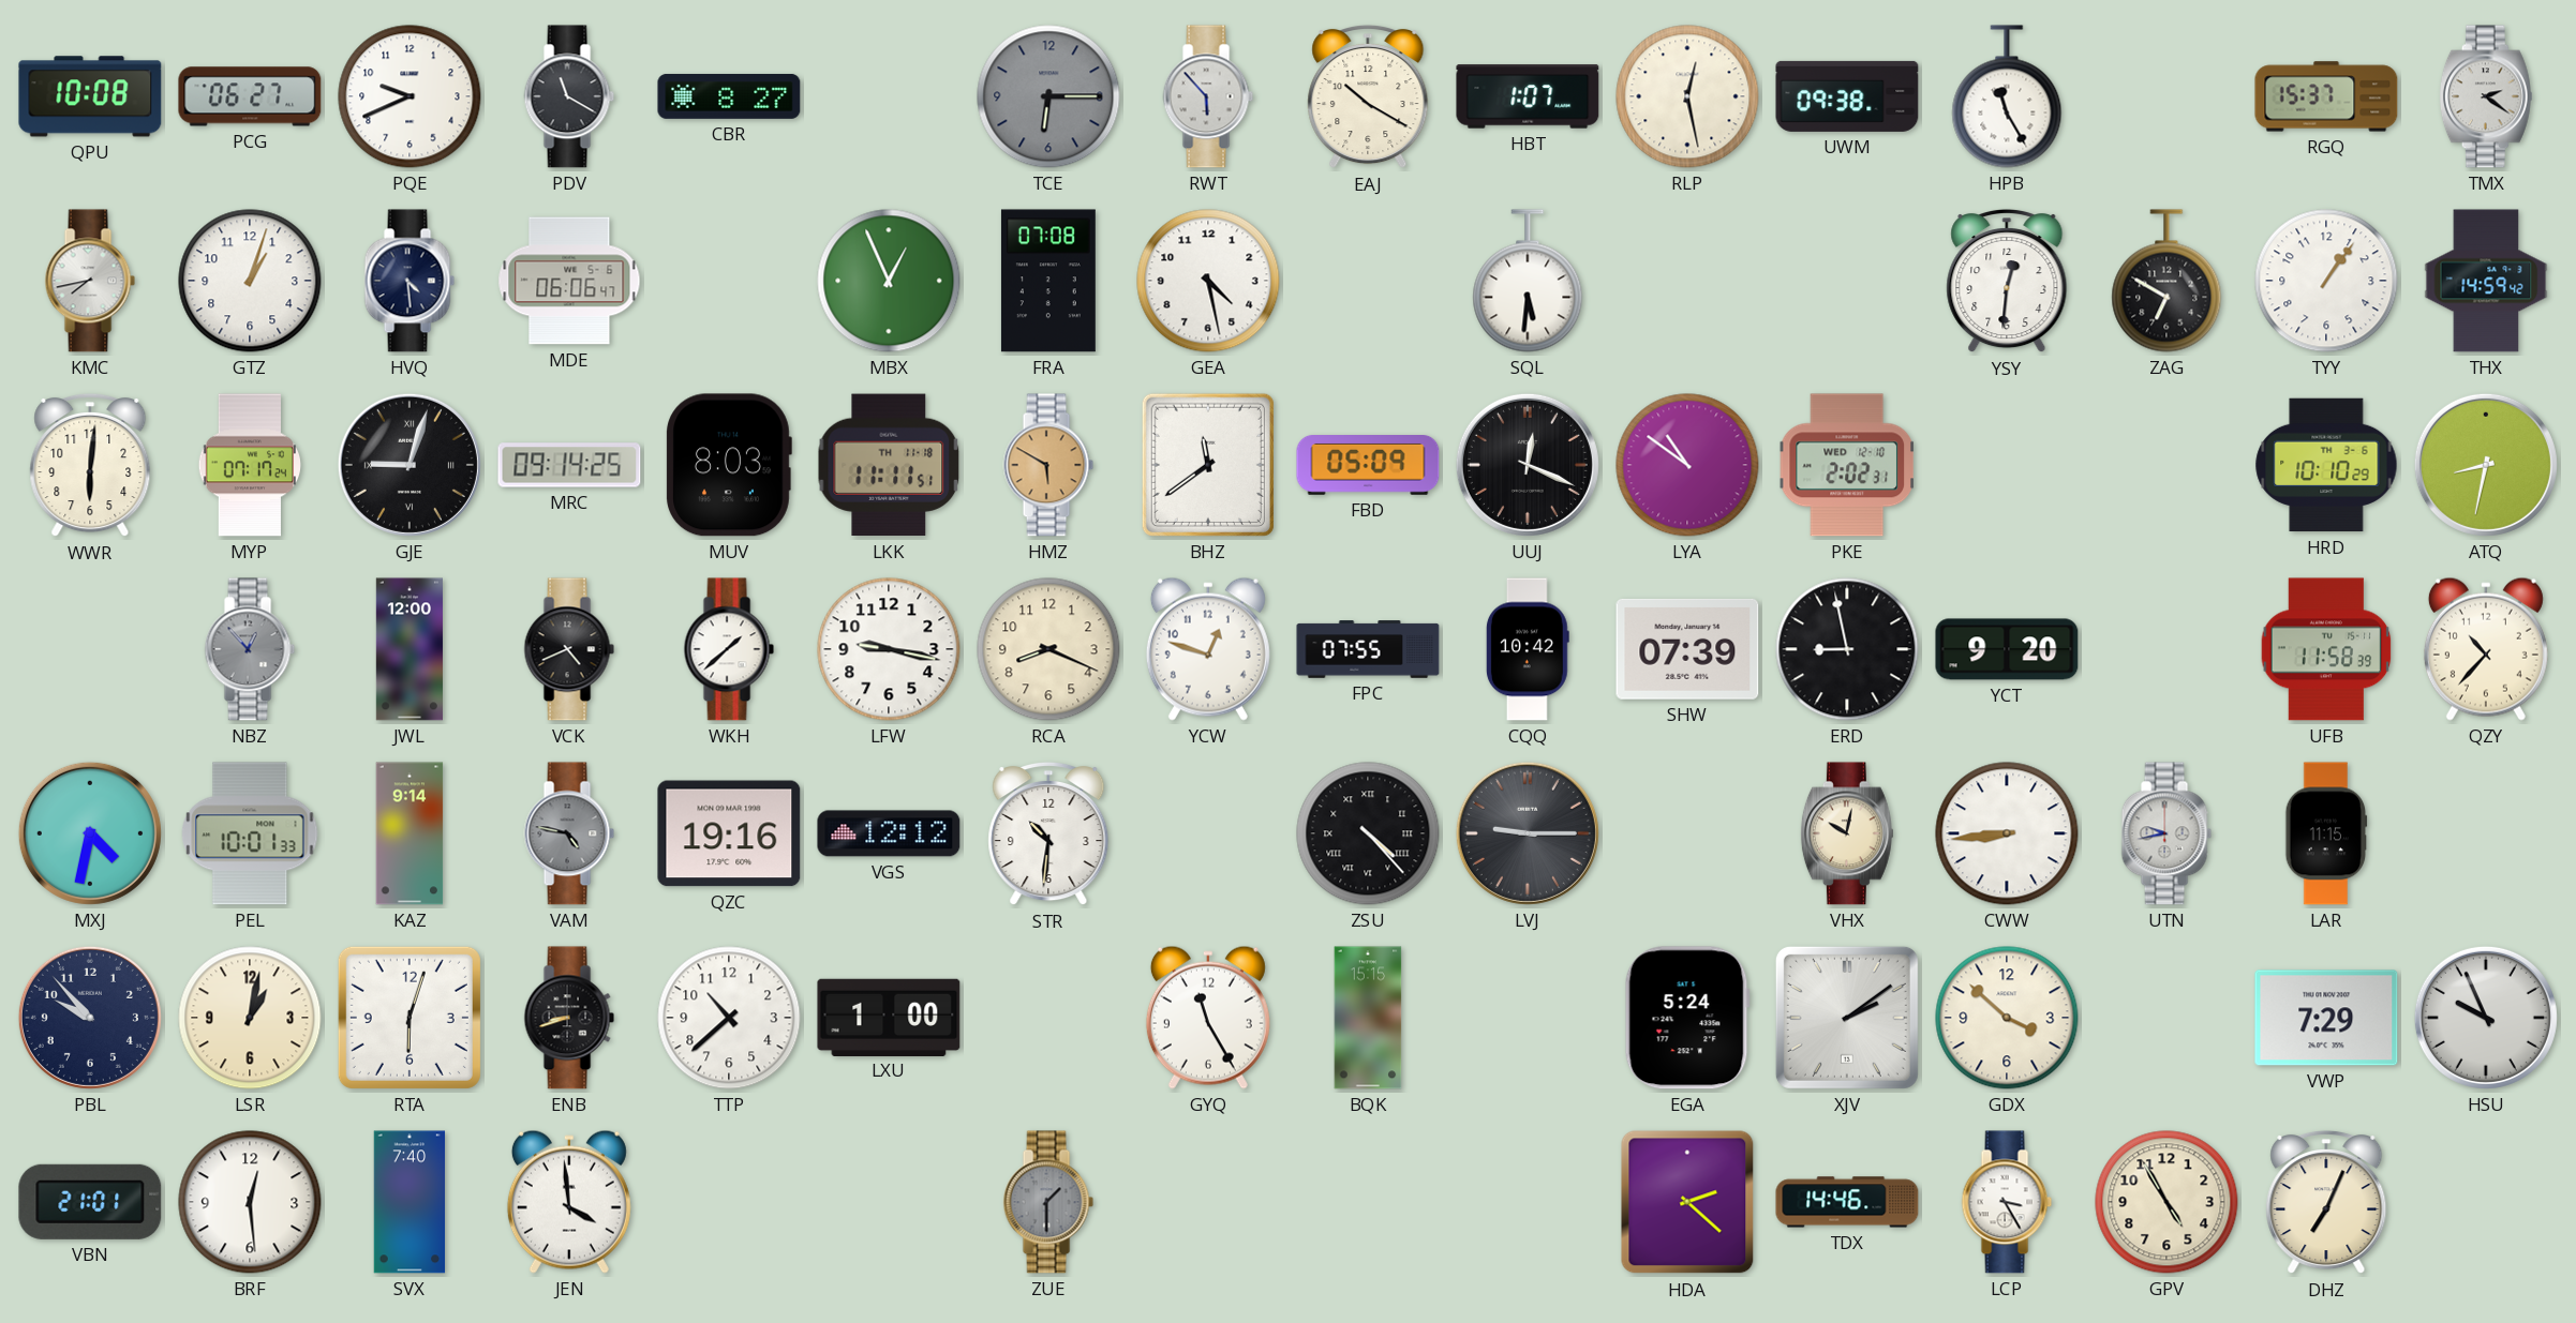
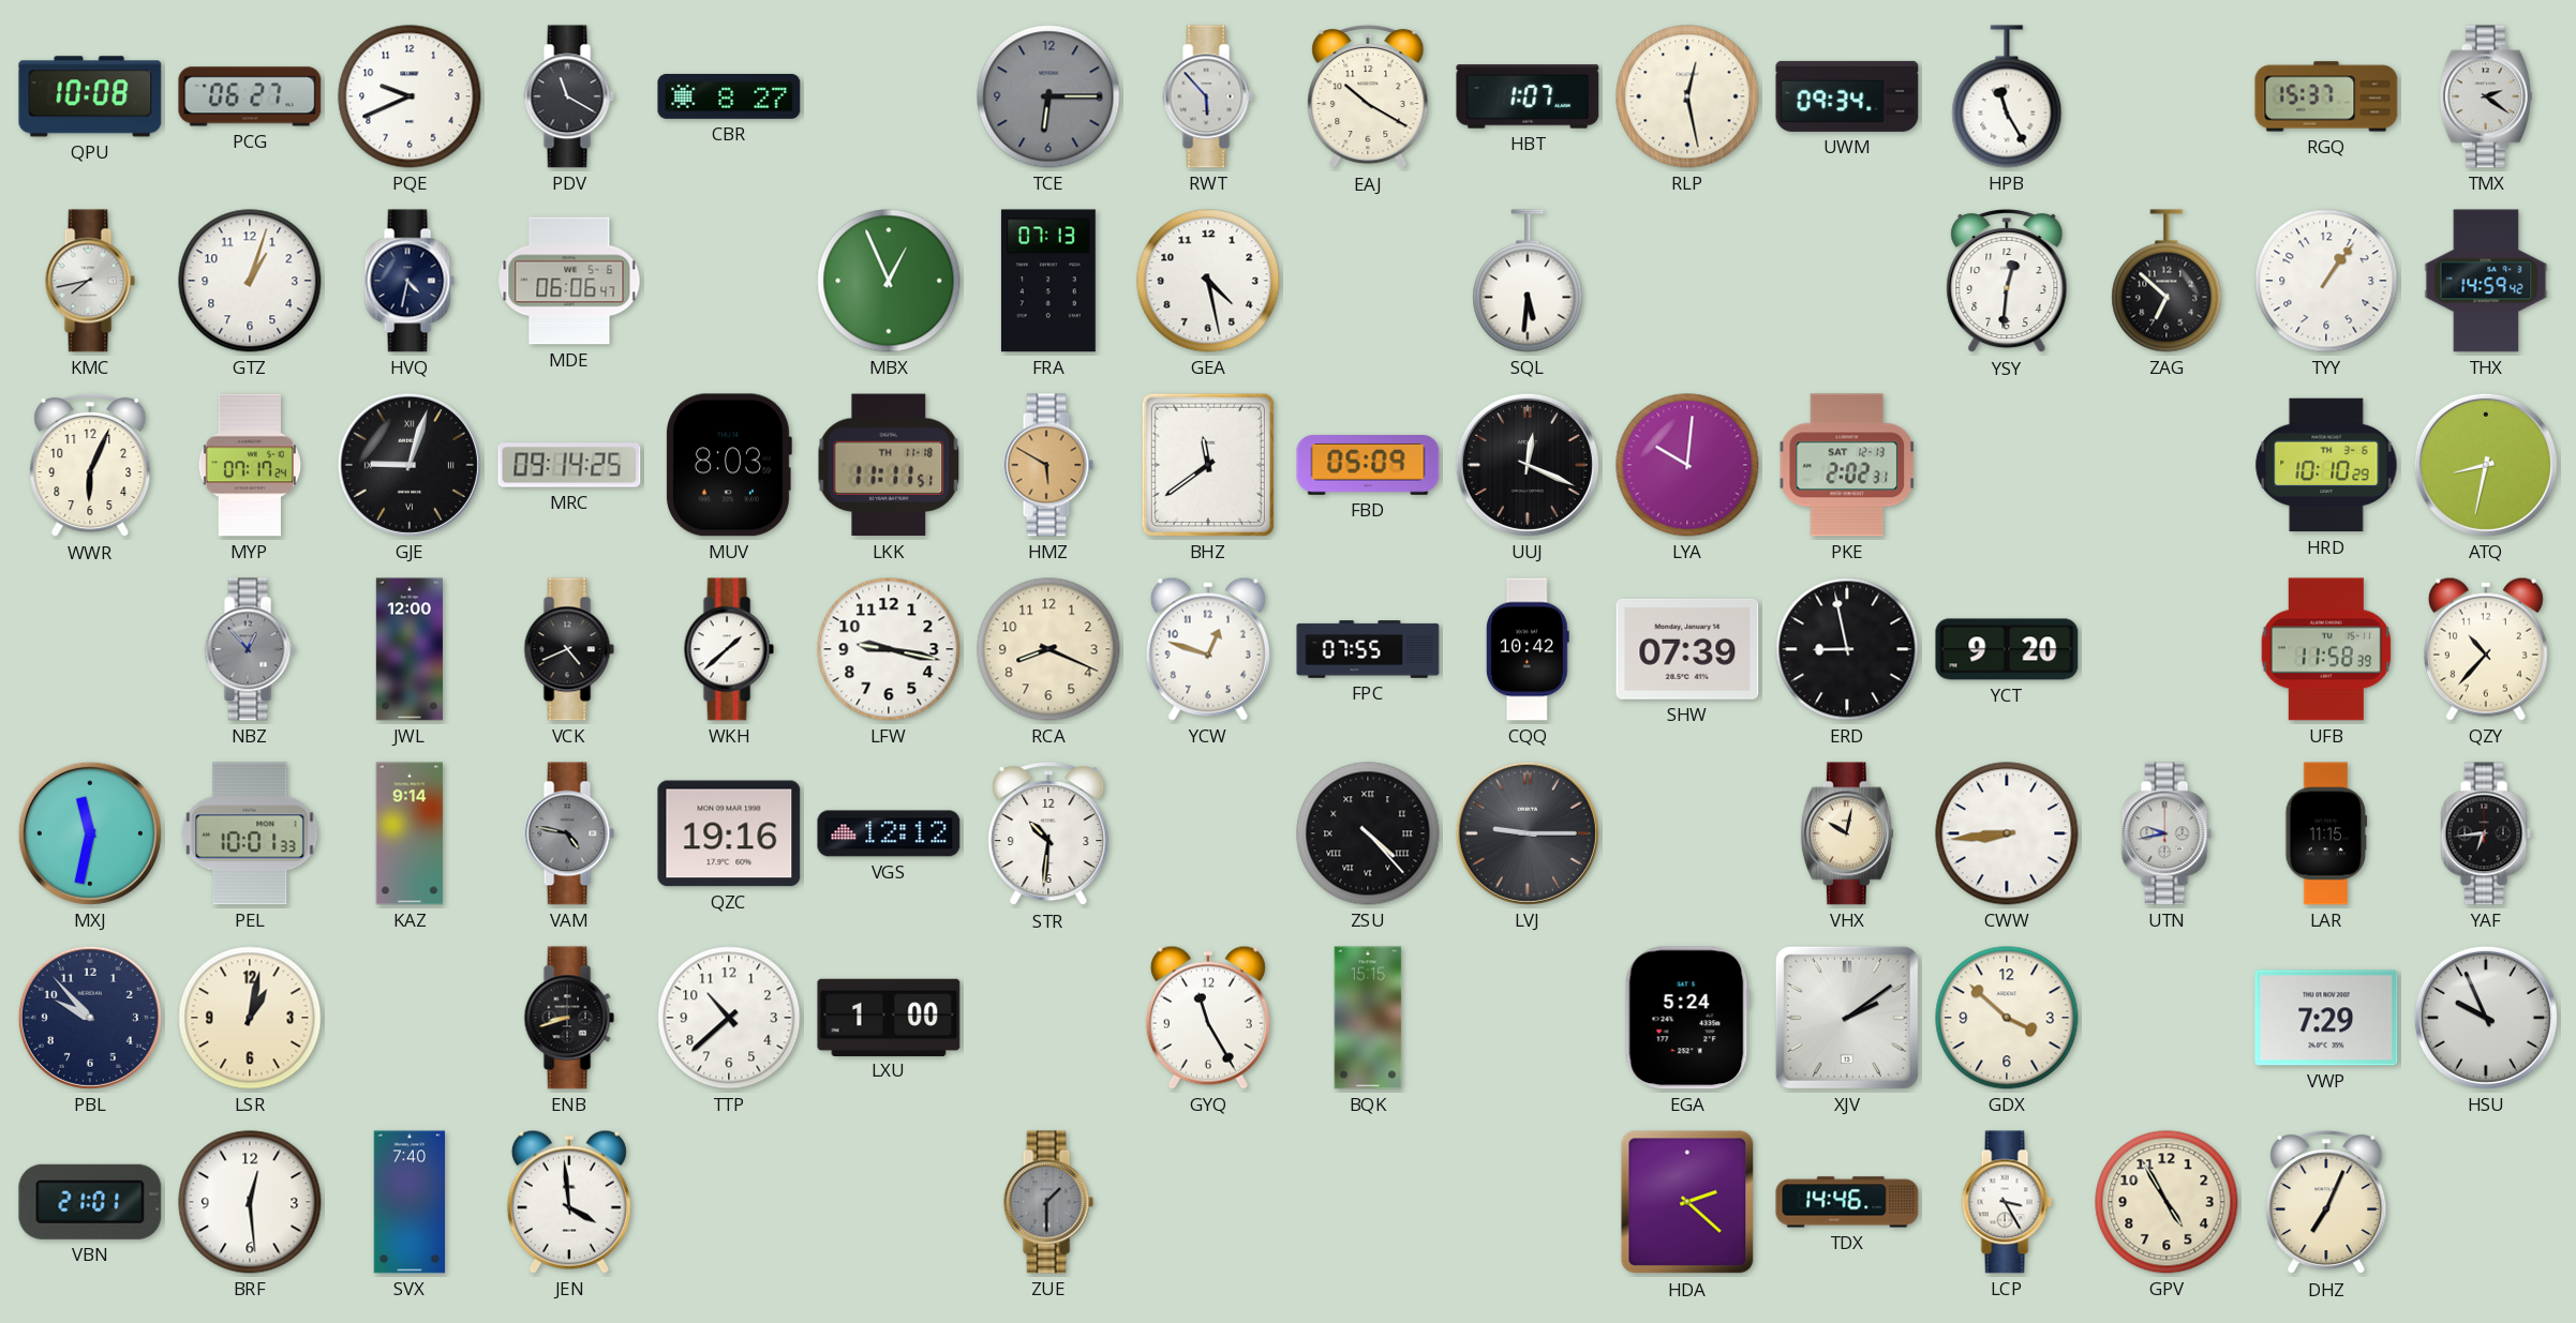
UWM: 09:38 -> 09:34 (1847, 96)
HVQ: 4:29 -> 4:32 (410, 281)
FRA: 07:08 -> 07:13 (1048, 281)
ZAG: 6:50 -> 6:52 (2166, 281)
WWR: 6:01 -> 6:04 (90, 465)
LYA: 10:51 -> 10:01 (1687, 465)
PKE date: WED 12-10 -> SAT 12-13 (1847, 465)
MXJ: 4:32 -> 11:32 (90, 833)
YAF: none -> 6:44 (2486, 833)
RTA: 6:03 -> none (410, 1018)
